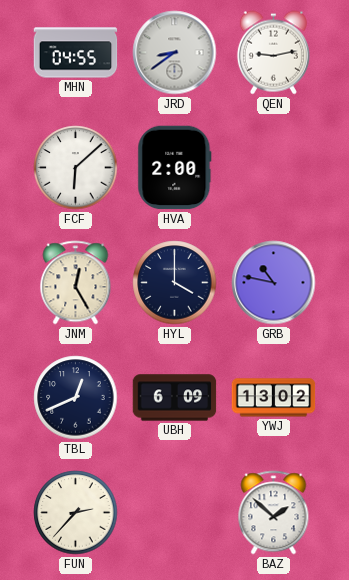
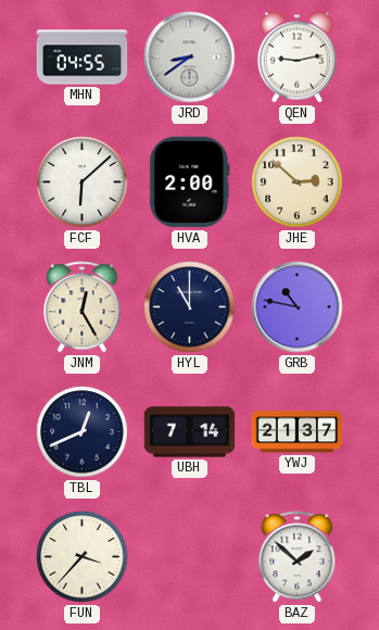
JHE: none -> 2:52 (298, 182)
HYL: 4:00 -> 11:00 (190, 307)
UBH: 6:09 -> 7:14 (190, 432)
YWJ: 13:02 -> 21:37 (298, 432)
FUN: 2:37 -> 3:37 (83, 557)
